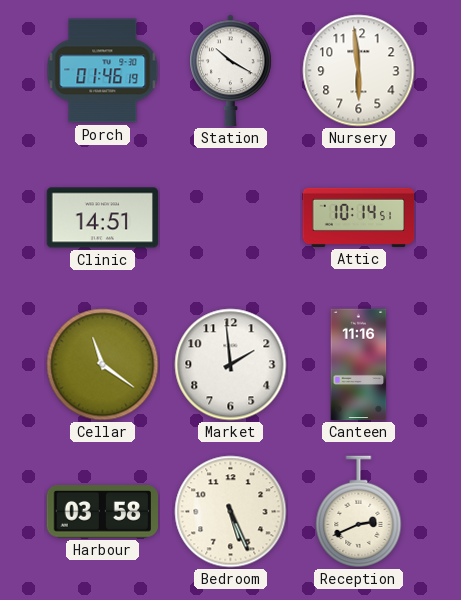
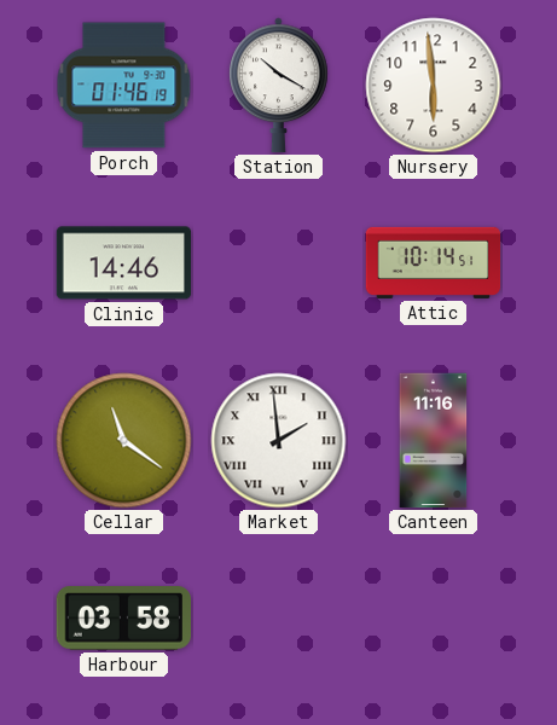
Clinic: 14:51 -> 14:46 (124, 263)
Market numerals: Arabic -> Roman (279, 441)
Bedroom: 5:26 -> none (231, 512)
Reception: 2:41 -> none (359, 512)
